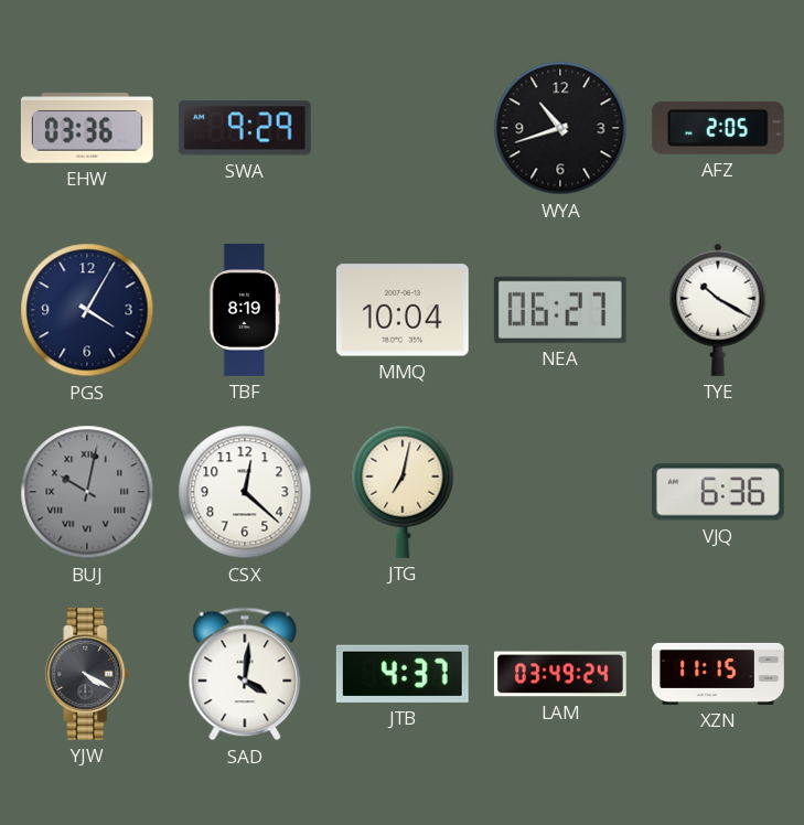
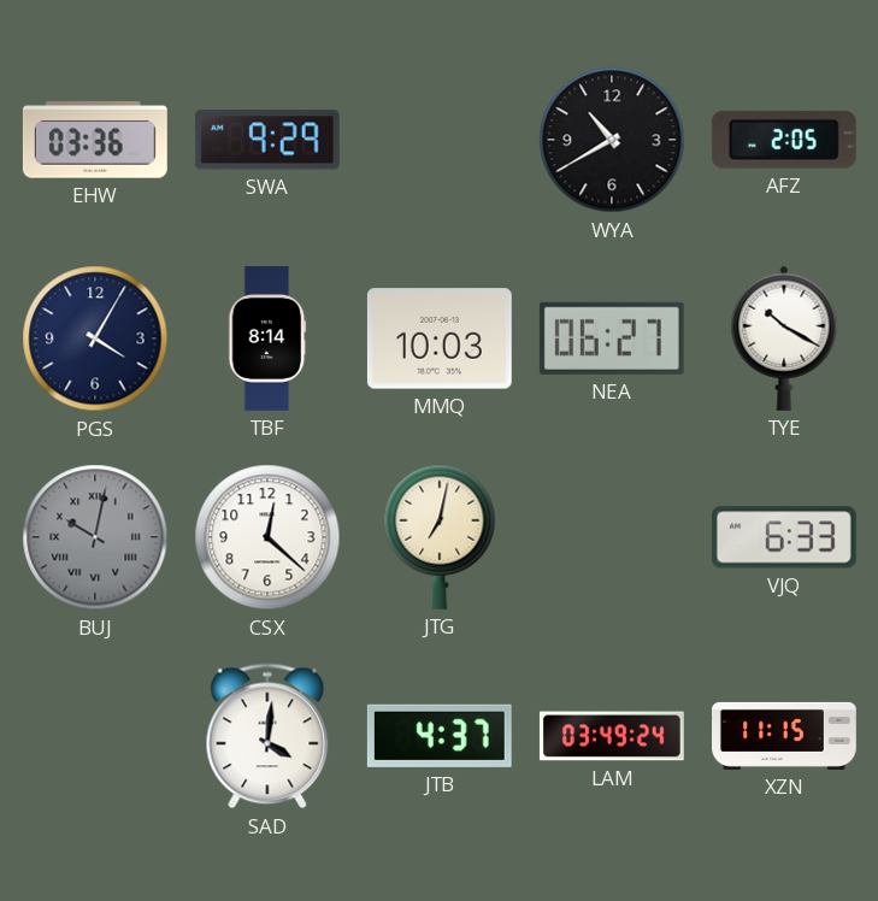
WYA: 10:42 -> 10:40 (612, 140)
TBF: 8:19 -> 8:14 (267, 338)
MMQ: 10:04 -> 10:03 (440, 338)
VJQ: 6:36 -> 6:33 (784, 537)
YJW: 4:20 -> none (87, 674)
